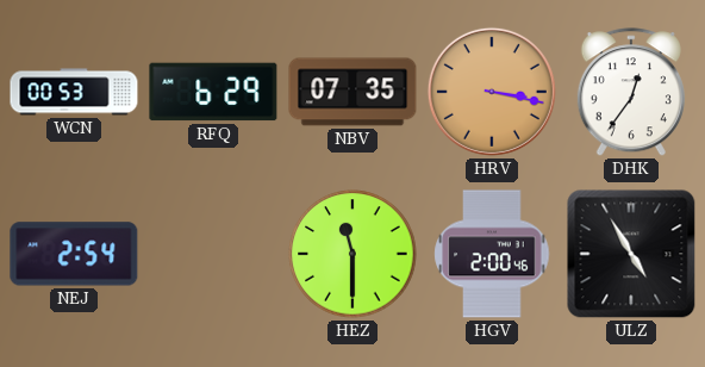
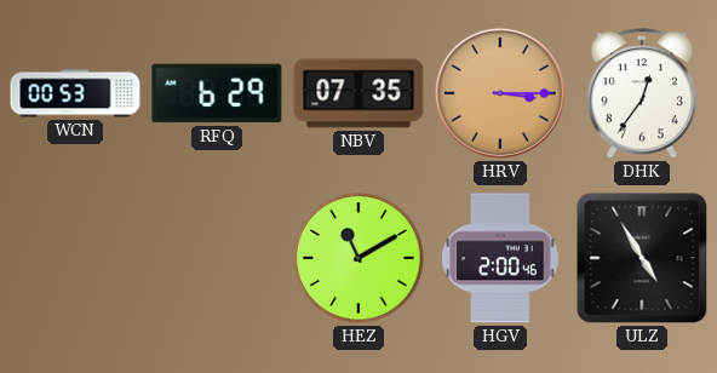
HRV: 3:17 -> 3:15 (500, 93)
NEJ: 2:54 -> none (74, 254)
HEZ: 11:30 -> 11:10 (358, 258)
